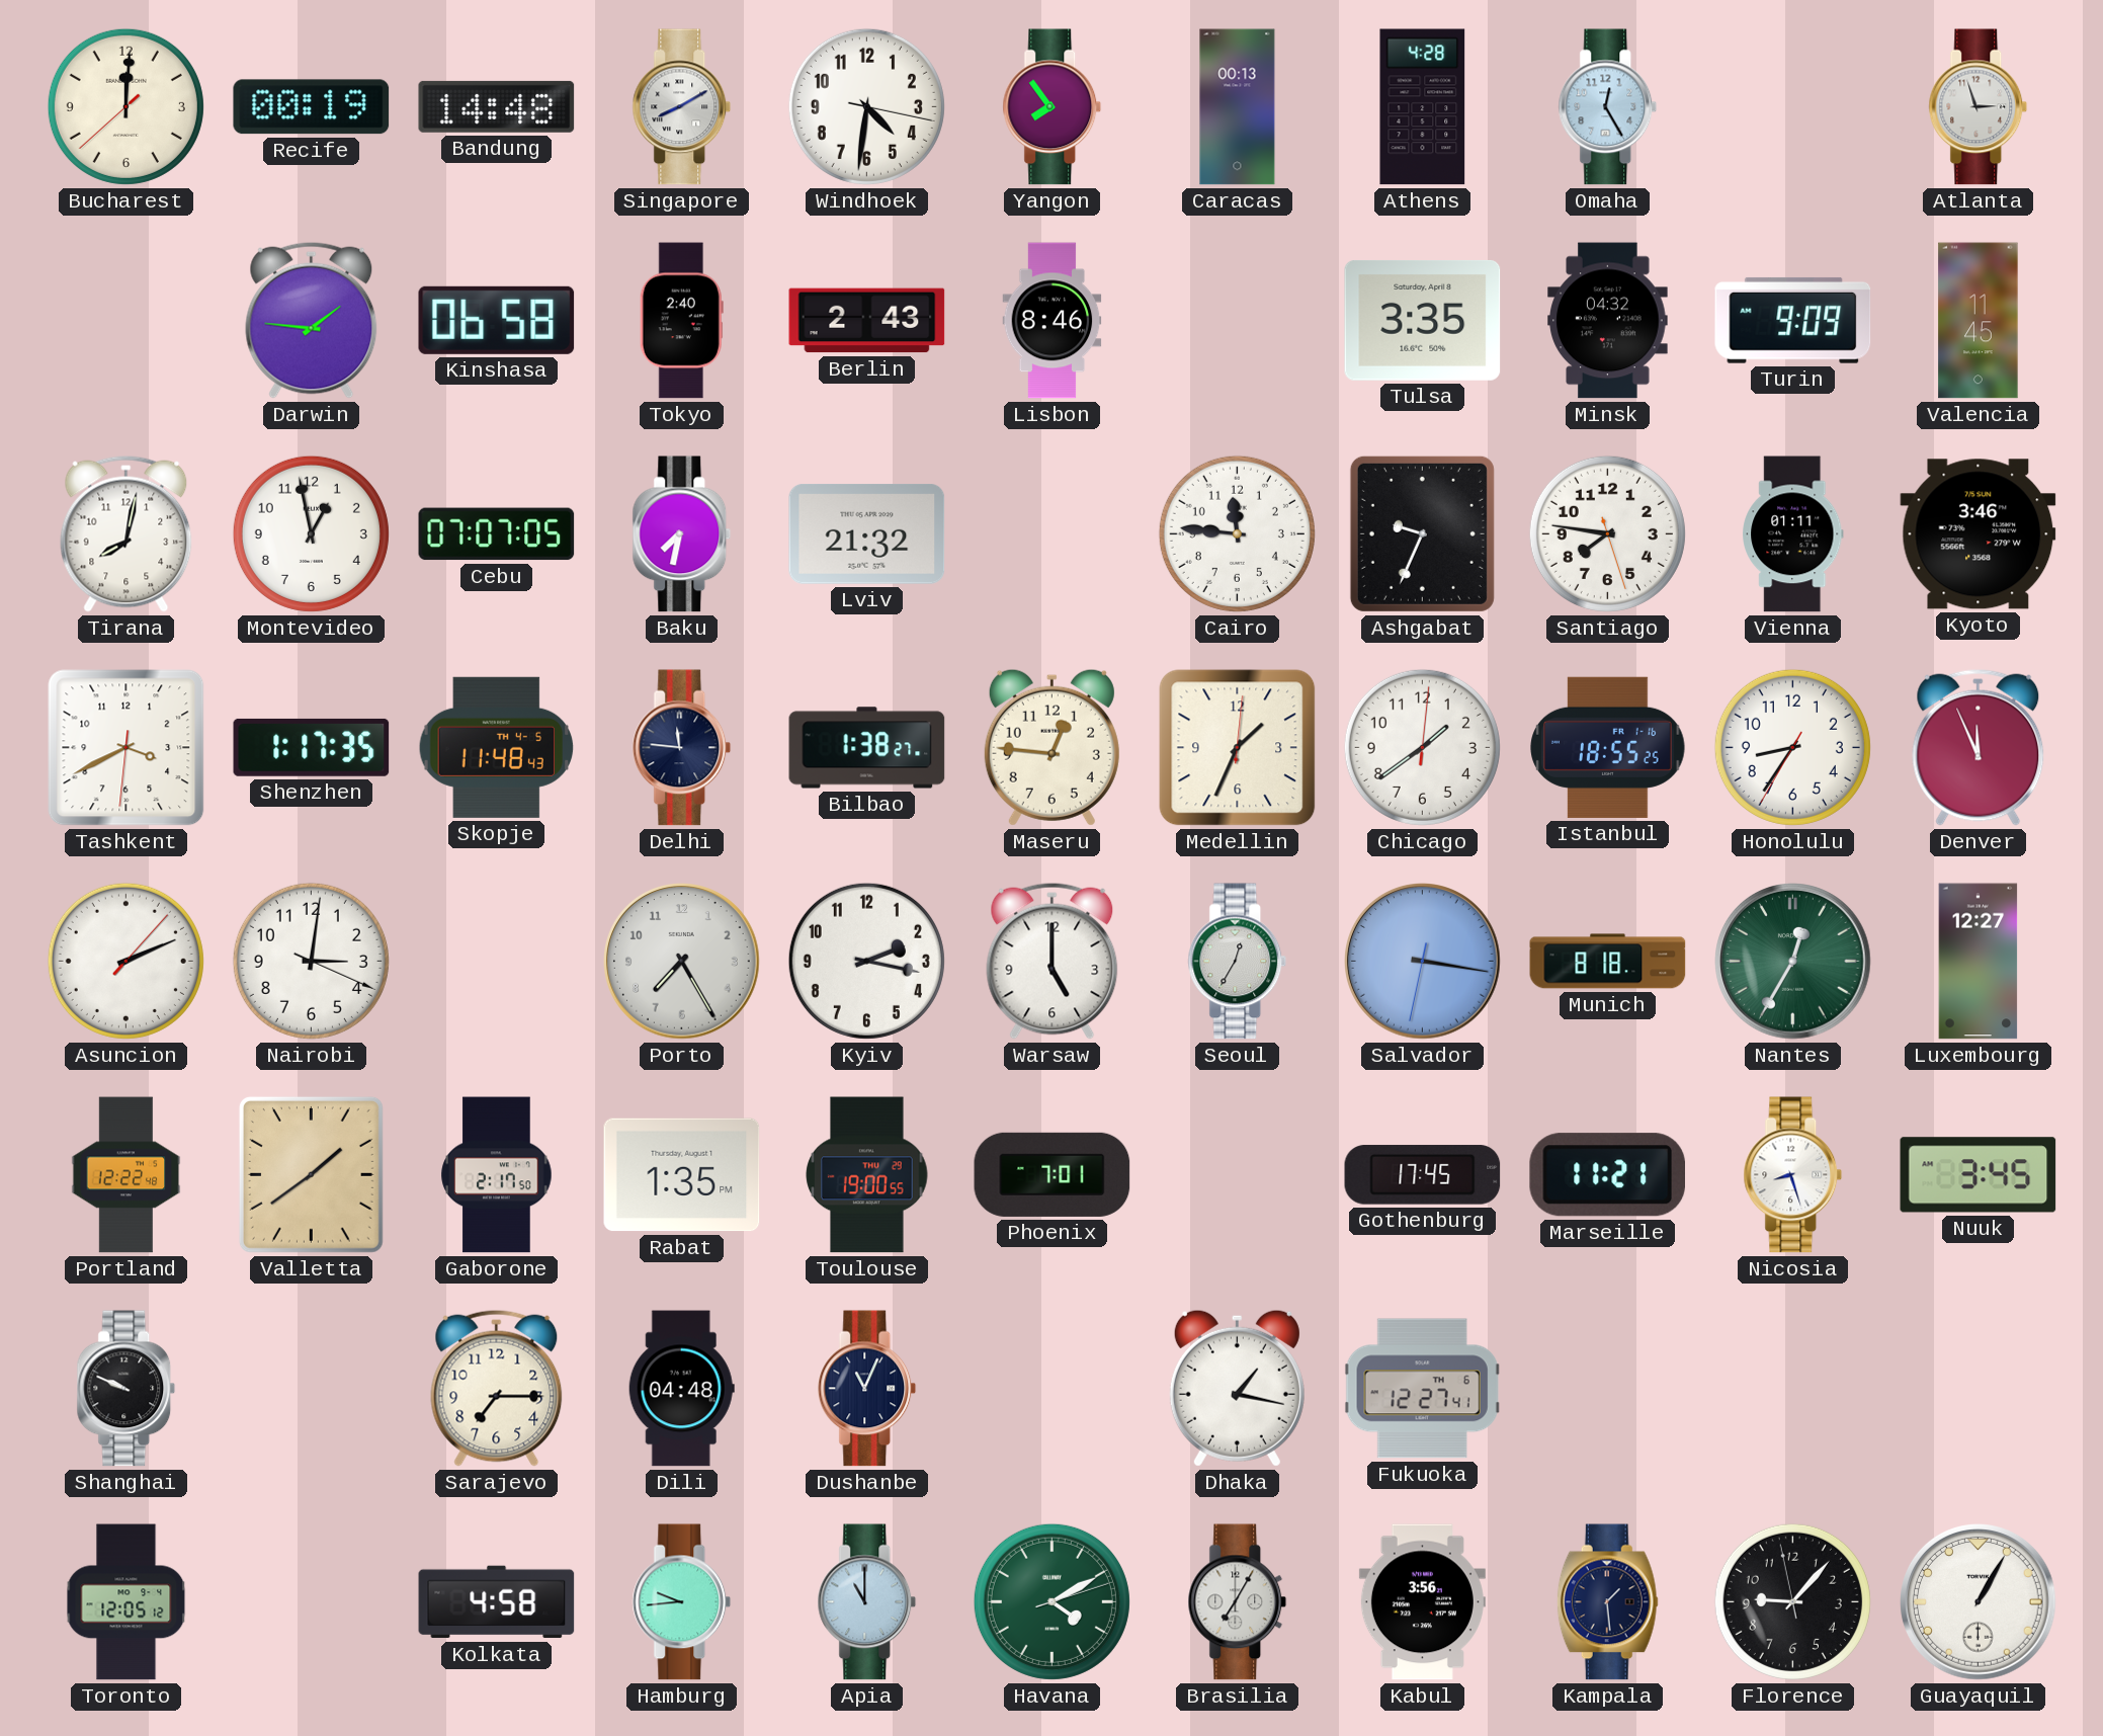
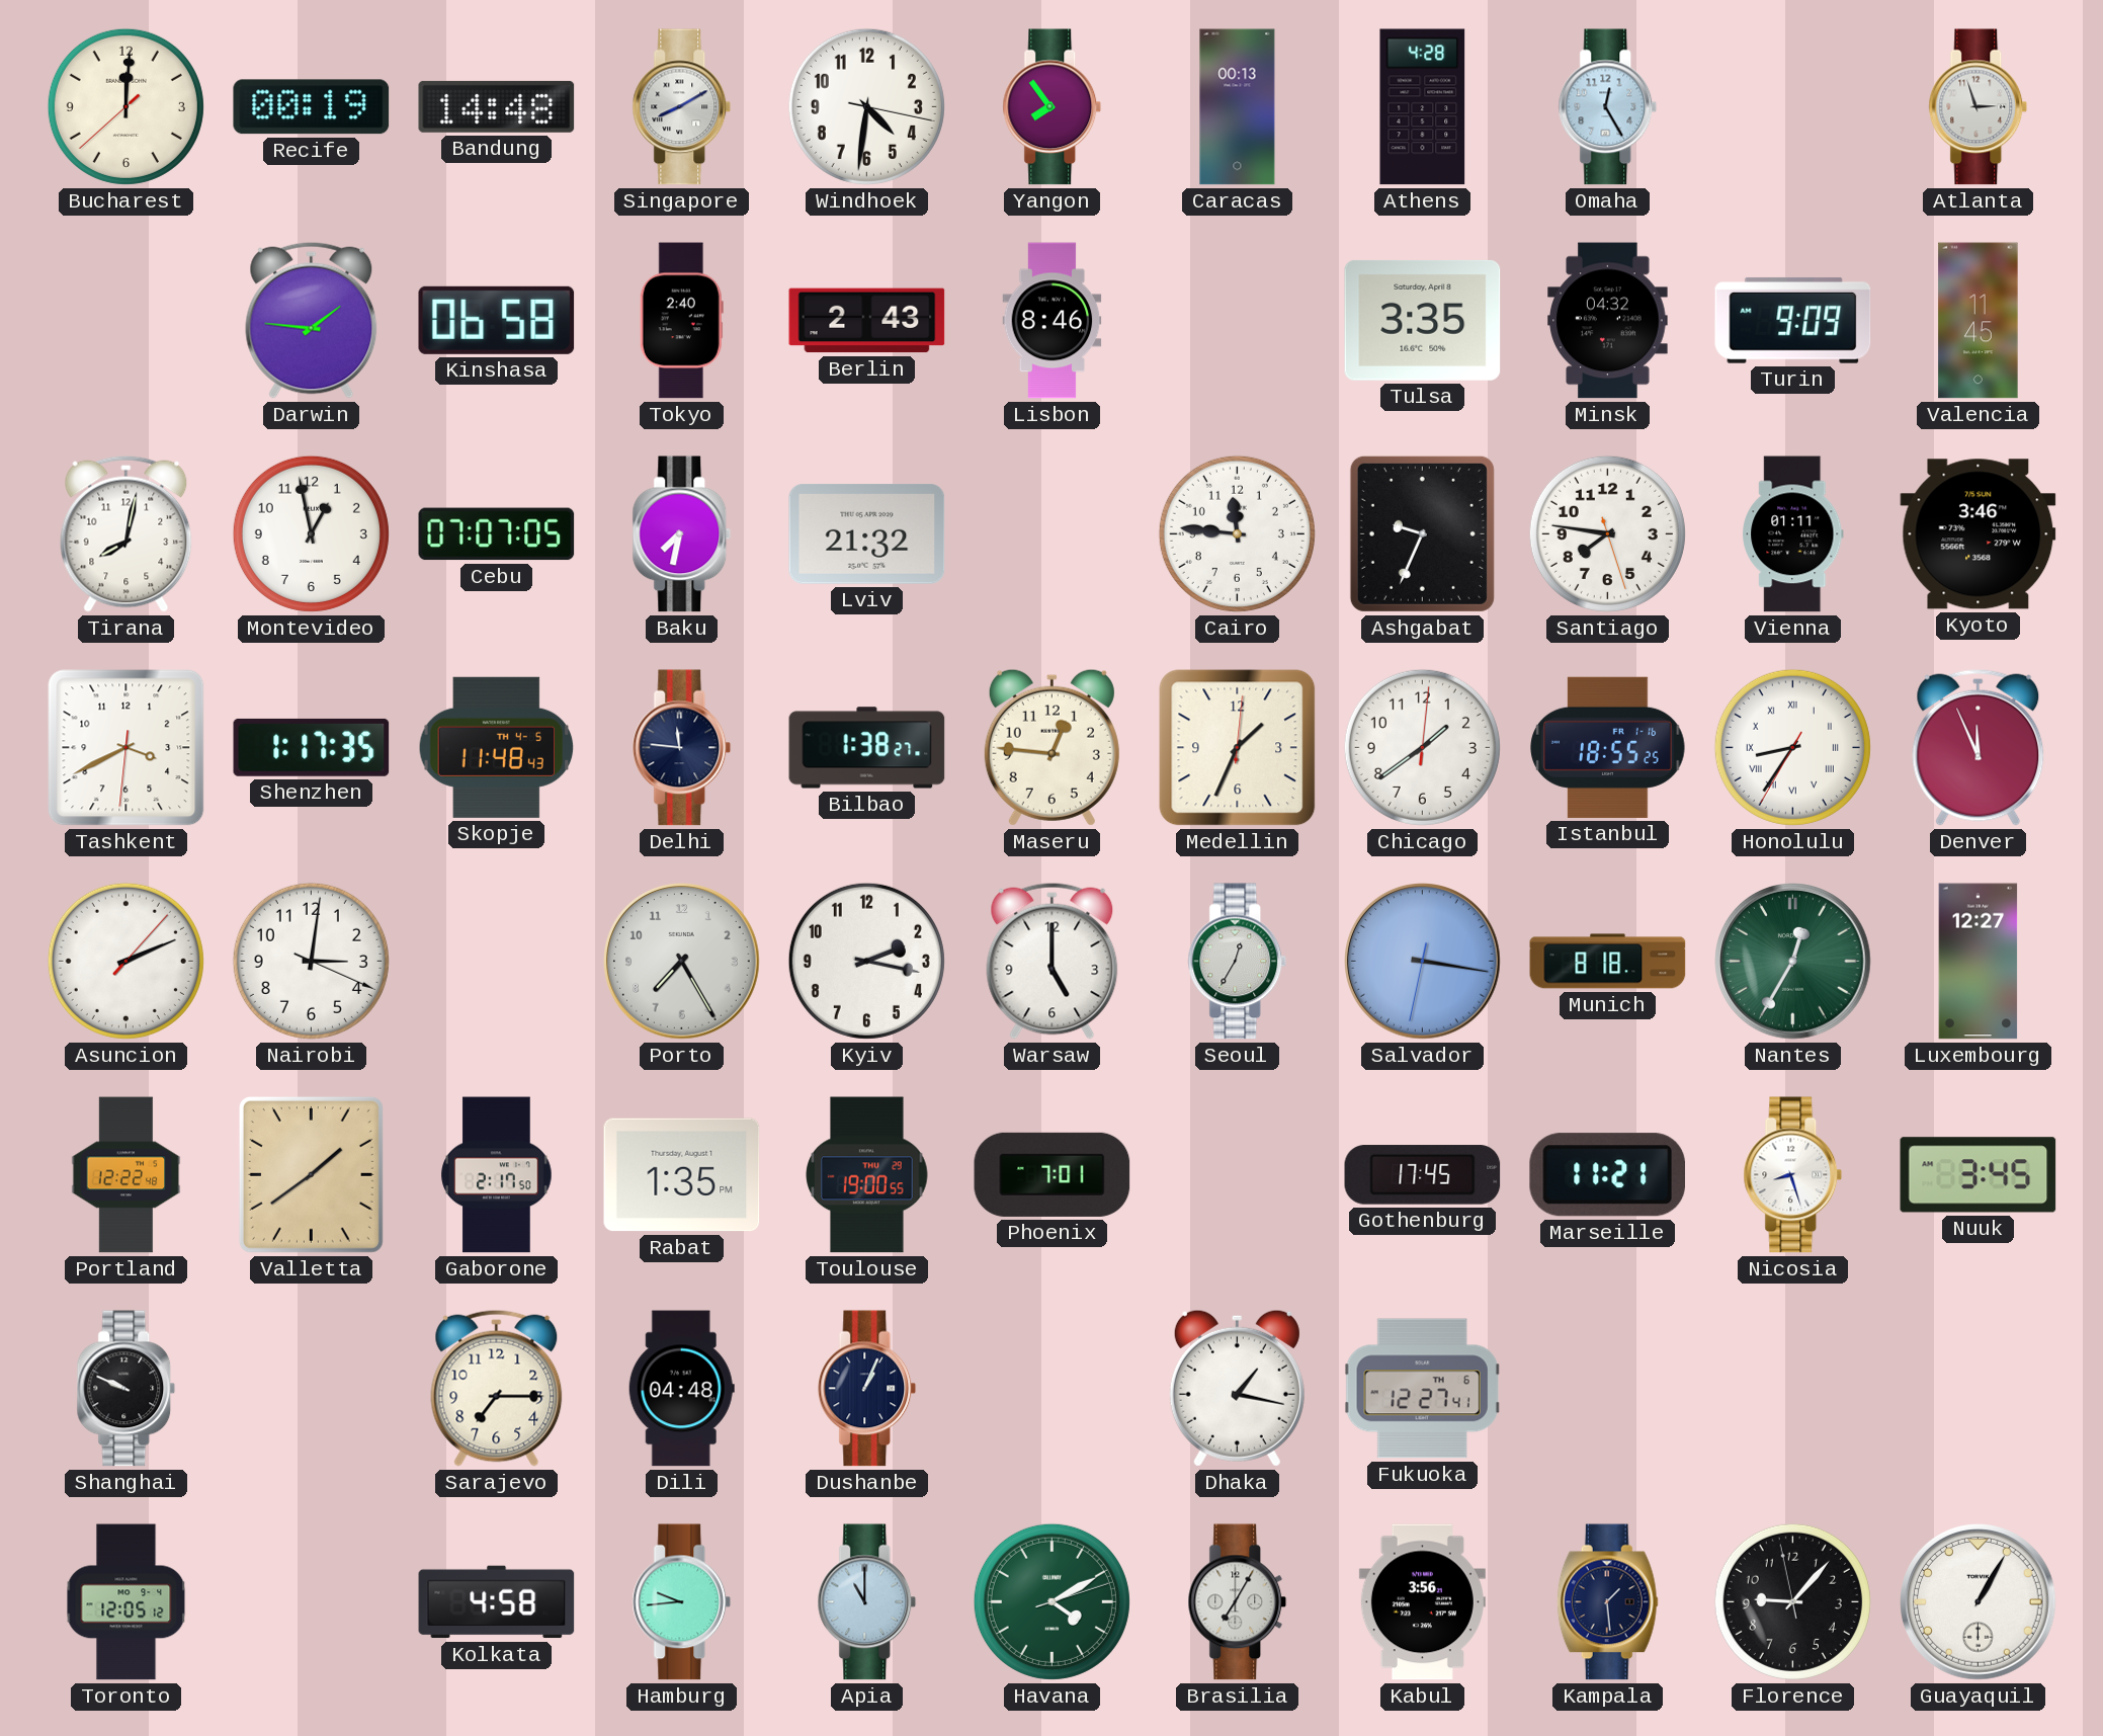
Honolulu numerals: Arabic -> Roman (1792, 747)
Dushanbe: 11:04 -> 1:04 (867, 1389)
